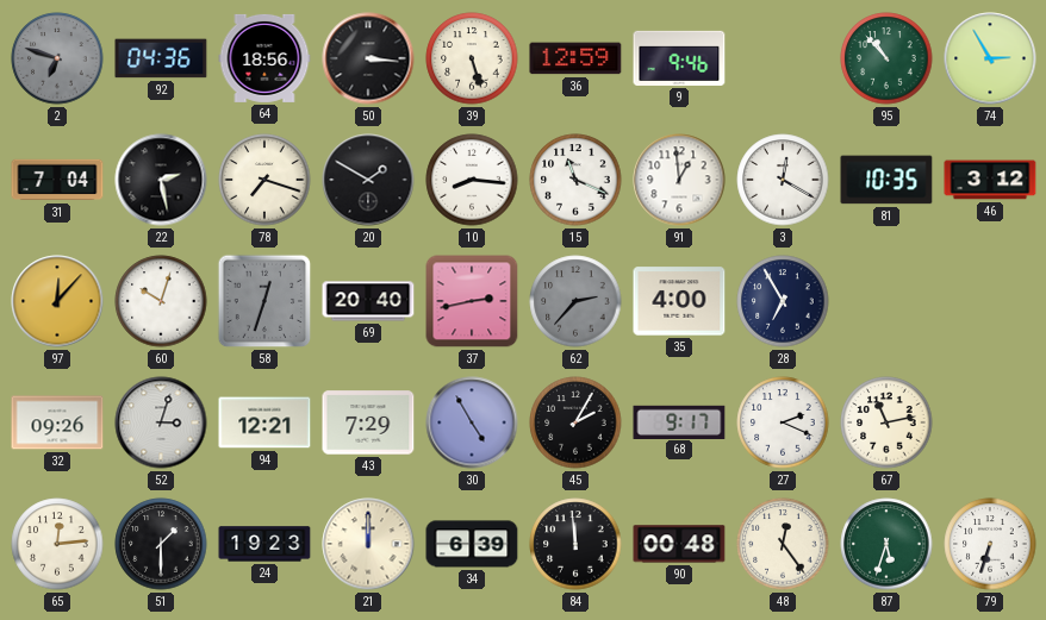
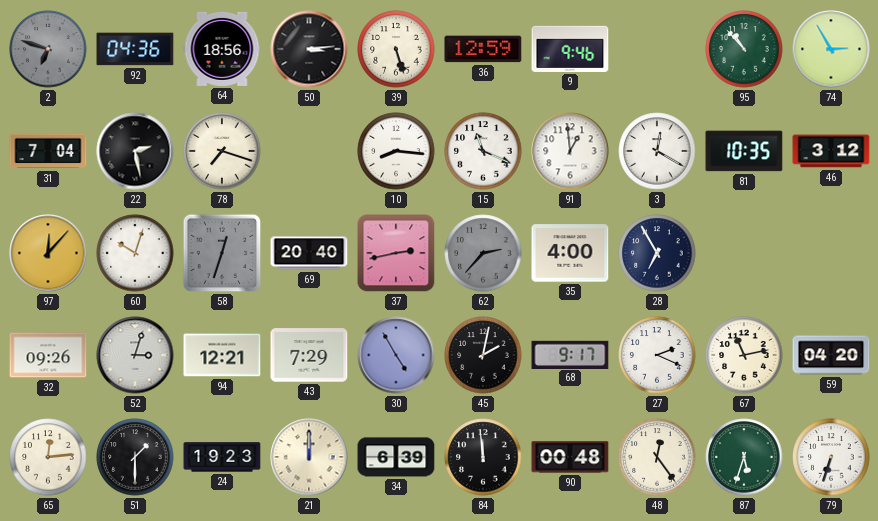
50: 3:16 -> 3:14 (309, 49)
20: 1:50 -> none (368, 180)
45: 2:05 -> 2:02 (483, 355)
59: none -> 04:20 (831, 355)
